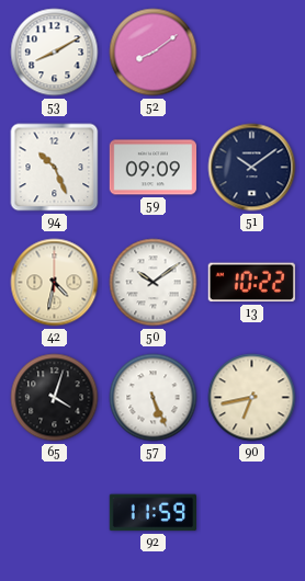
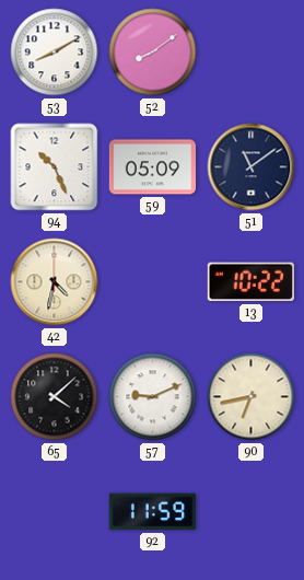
59: 09:09 -> 05:09 (153, 167)
51: 10:09 -> 11:09 (252, 167)
50: 10:09 -> none (154, 283)
65: 4:03 -> 4:08 (55, 397)
57: 5:26 -> 9:11 (153, 397)
